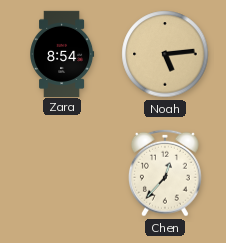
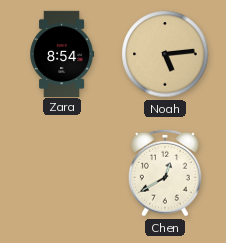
Chen: 12:37 -> 12:40 (165, 173)
